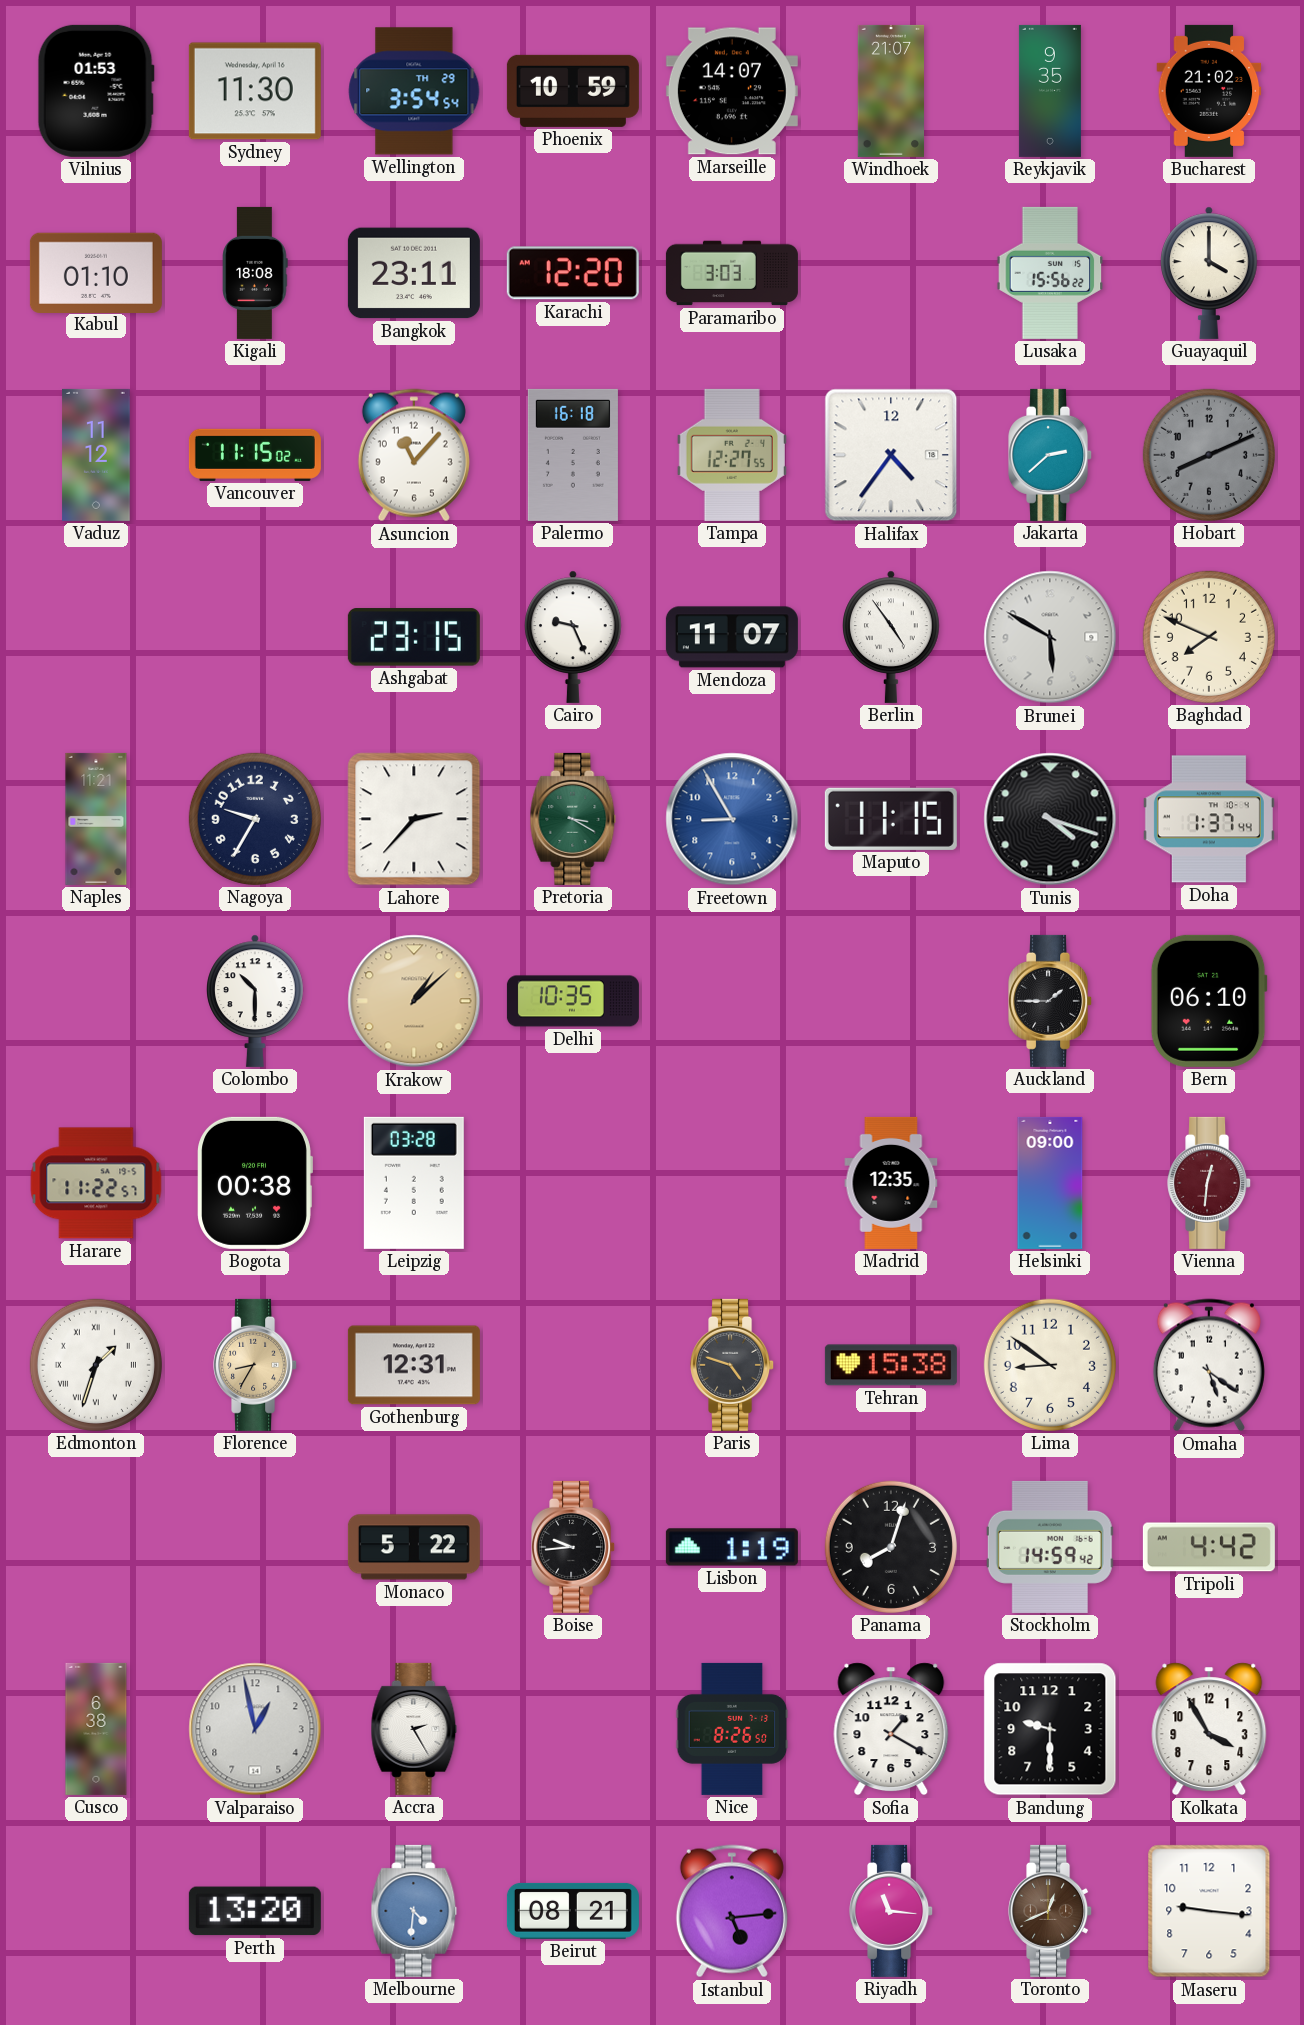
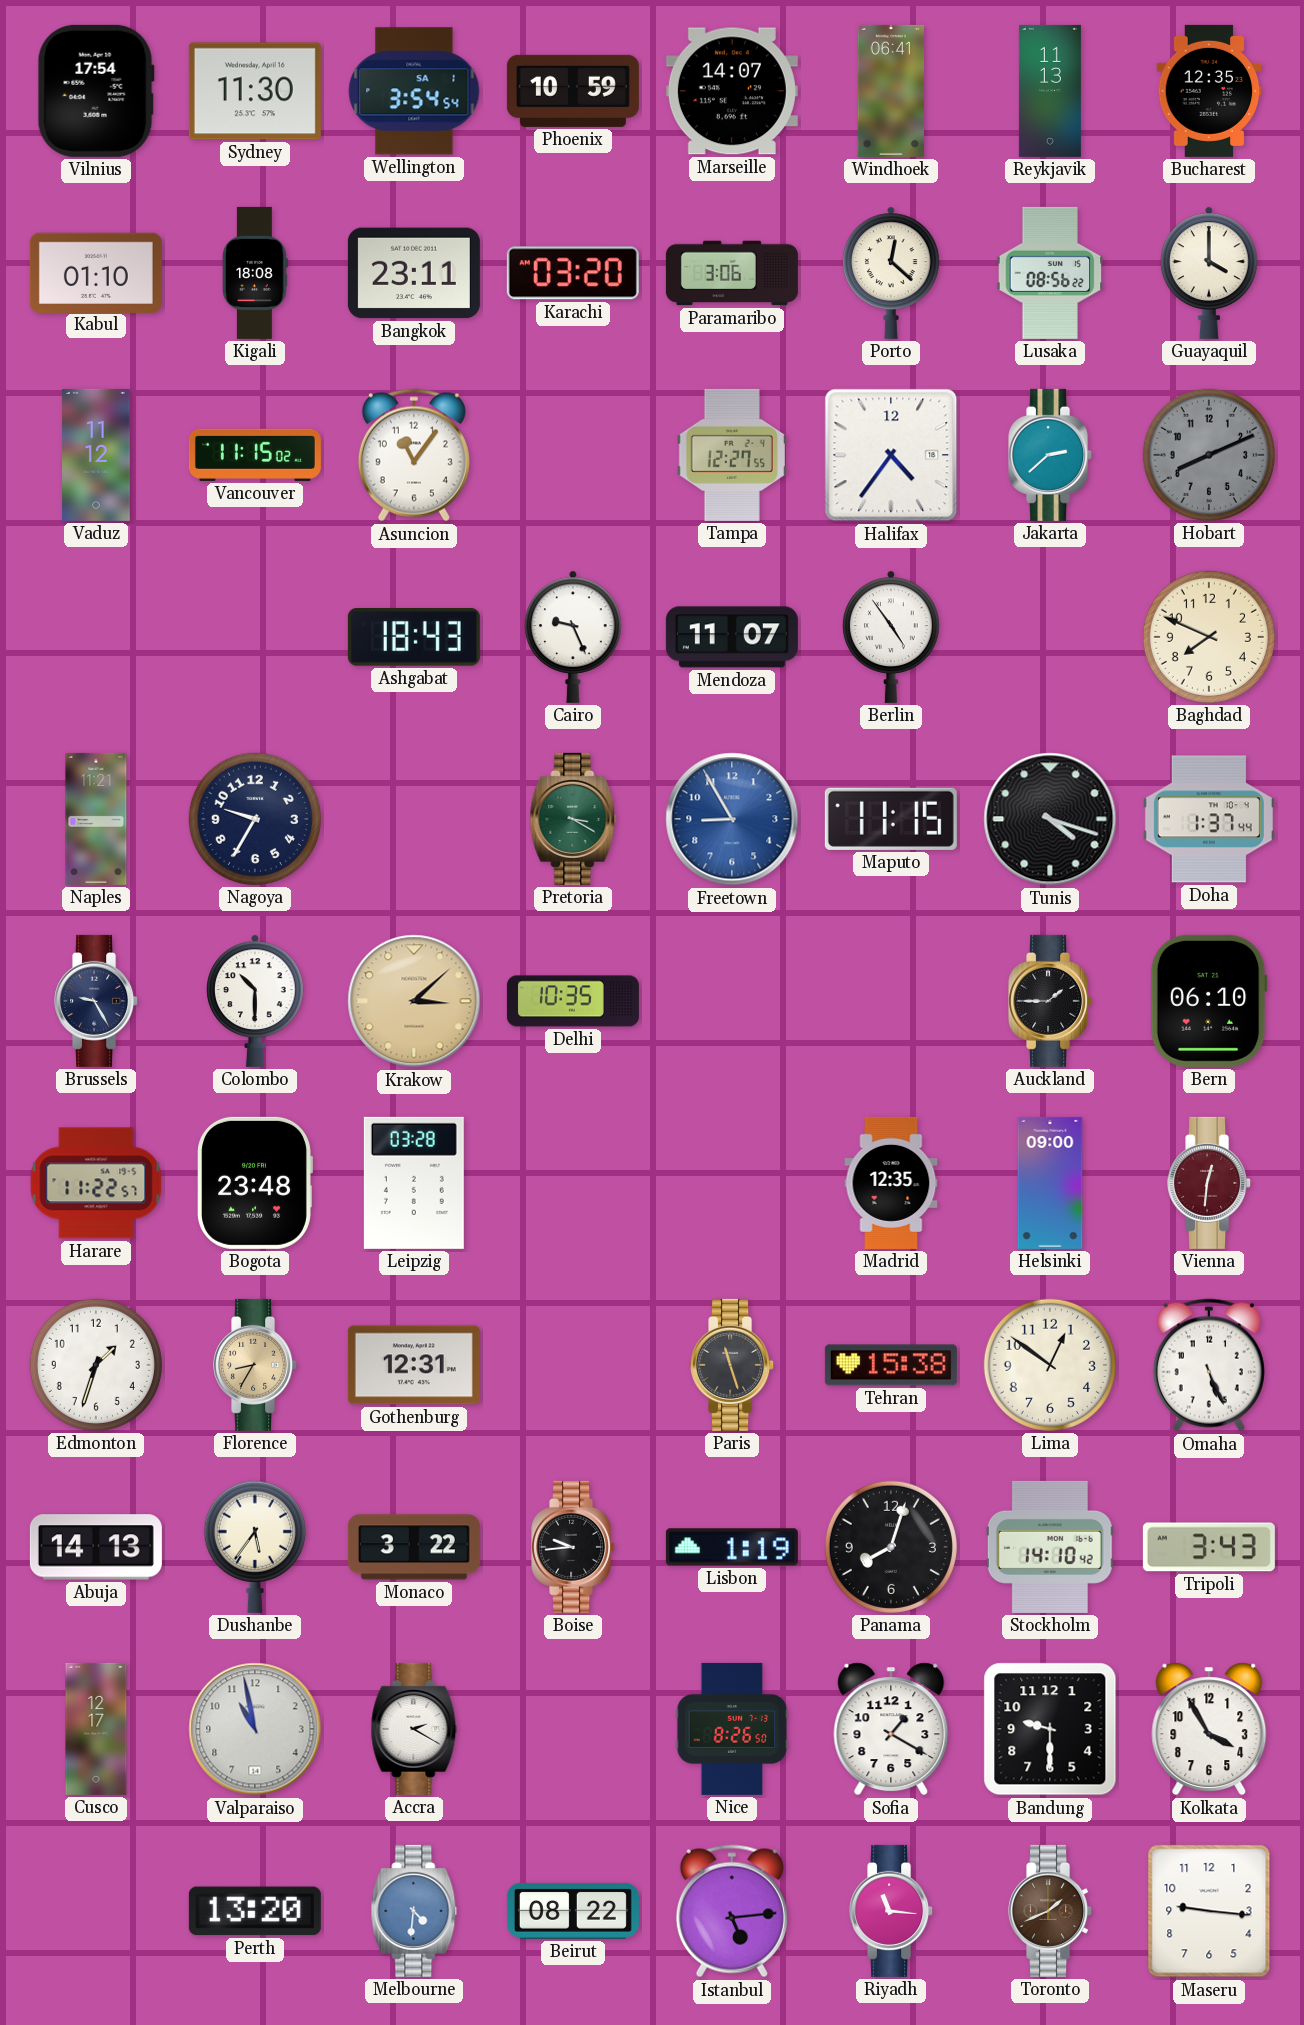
Vilnius: 01:53 -> 17:54 (96, 91)
Wellington date: TH 29 -> SA 1 (414, 91)
Windhoek: 21:07 -> 06:41 (890, 91)
Reykjavik: 9:35 -> 11:13 (1050, 91)
Bucharest: 21:02 -> 12:35 (1209, 91)
Karachi: 12:20 -> 03:20 (573, 273)
Paramaribo: 3:03 -> 3:06 (732, 273)
Porto: none -> 12:22 (891, 273)
Lusaka: 15:56 -> 08:56 (1050, 273)
Asuncion: 11:07 -> 11:06 (414, 455)
Palermo: 16:18 -> none (573, 455)
Ashgabat: 23:15 -> 18:43 (414, 637)
Brunei: 5:50 -> none (1050, 637)
Lahore: 2:37 -> none (414, 819)
Brussels: none -> 9:25 (97, 1001)
Krakow: 1:08 -> 3:08 (414, 1001)
Bogota: 00:38 -> 23:48 (255, 1183)
Edmonton numerals: Roman -> Arabic (96, 1365)
Paris: 4:48 -> 11:27 (733, 1365)
Lima: 8:51 -> 12:51 (1050, 1365)
Omaha: 5:21 -> 5:26 (1209, 1365)
Abuja: none -> 14:13 (96, 1547)
Dushanbe: none -> 5:36 (255, 1547)
Monaco: 5:22 -> 3:22 (414, 1547)
Stockholm: 14:59 -> 14:10 (1050, 1547)
Tripoli: 4:42 -> 3:43 (1209, 1547)
Cusco: 6:38 -> 12:17 (96, 1729)
Valparaiso: 12:58 -> 10:58 (255, 1729)
Accra: 2:25 -> 2:20 (414, 1729)
Beirut: 08:21 -> 08:22 (573, 1911)
Toronto: 12:41 -> 1:41 (1051, 1911)
